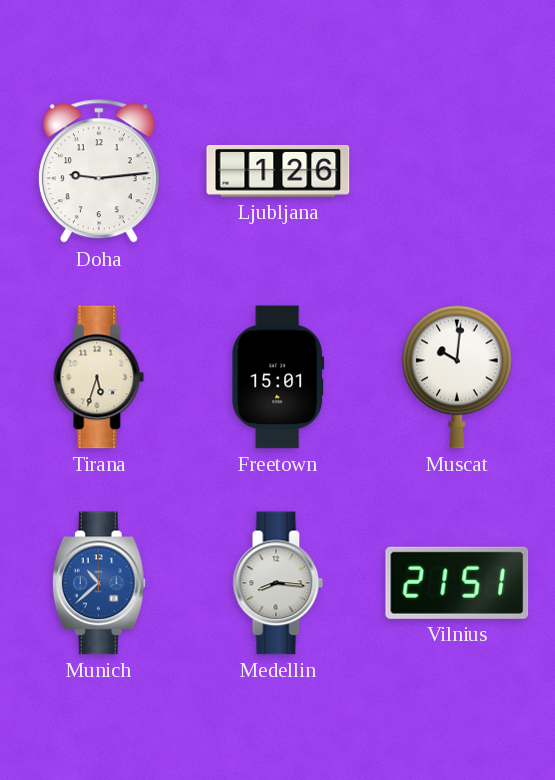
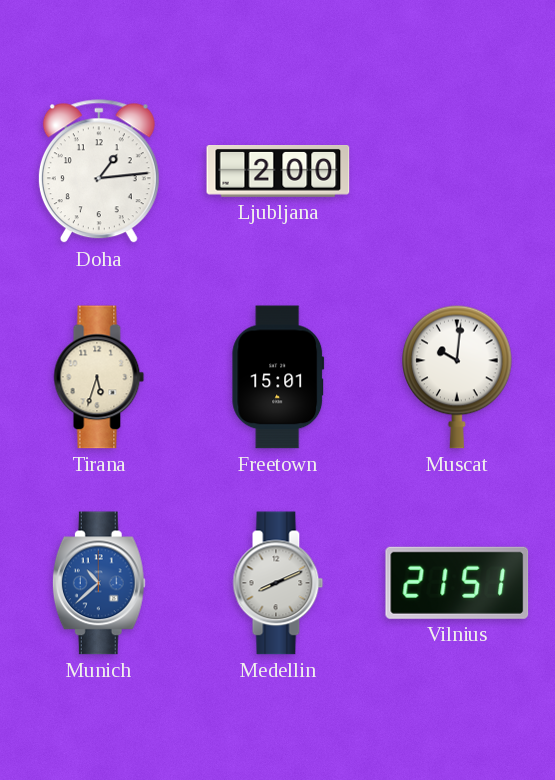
Doha: 9:14 -> 1:14 (99, 172)
Ljubljana: 1:26 -> 2:00 (278, 172)
Medellin: 8:16 -> 8:11 (278, 583)
